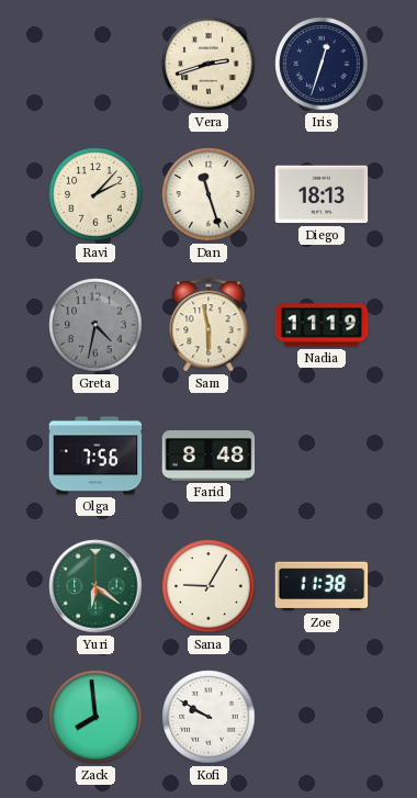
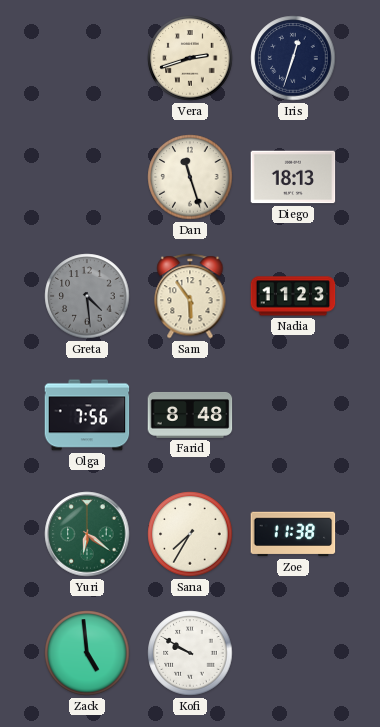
Ravi: 2:07 -> none (95, 194)
Greta: 4:32 -> 4:29 (87, 296)
Sam: 5:58 -> 5:54 (190, 296)
Nadia: 11:19 -> 11:23 (293, 296)
Sana: 9:05 -> 7:35 (190, 534)
Zack: 7:59 -> 4:59 (87, 653)
